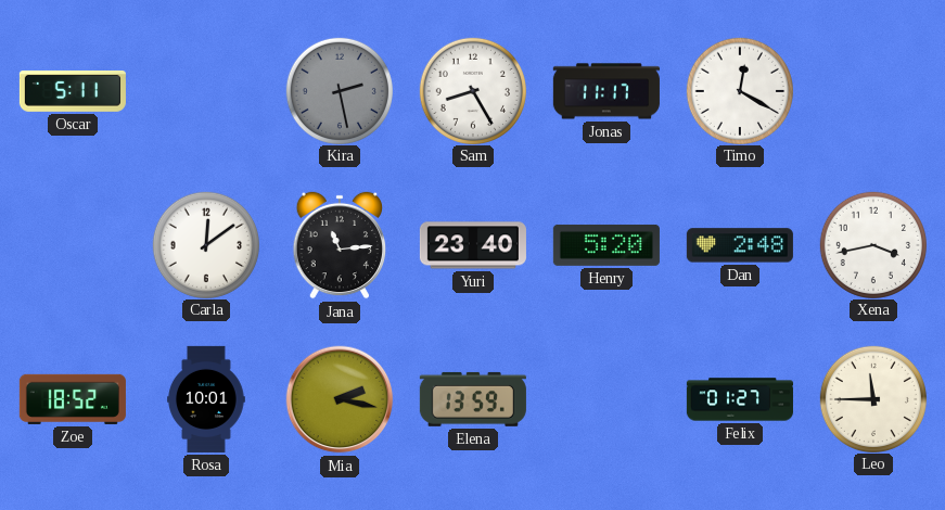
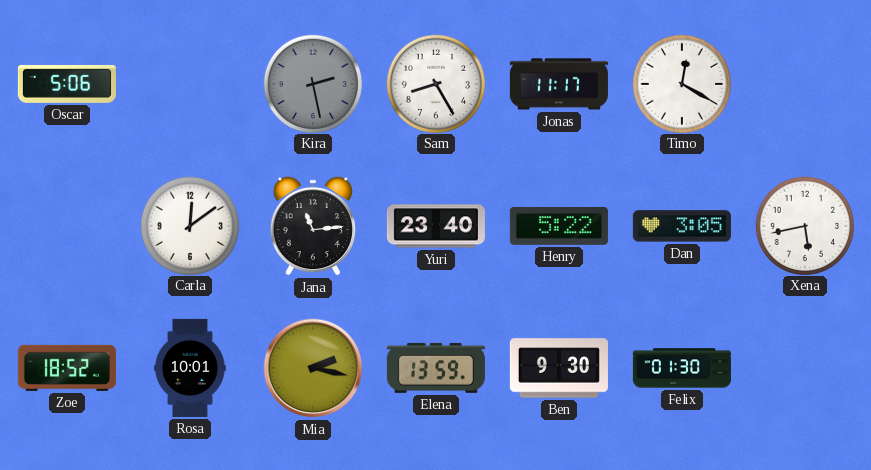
Oscar: 5:11 -> 5:06 (67, 84)
Henry: 5:20 -> 5:22 (559, 226)
Dan: 2:48 -> 3:05 (682, 226)
Xena: 3:43 -> 5:43 (804, 225)
Ben: none -> 9:30 (559, 368)
Felix: 01:27 -> 01:30 (682, 368)
Leo: 11:45 -> none (872, 398)
